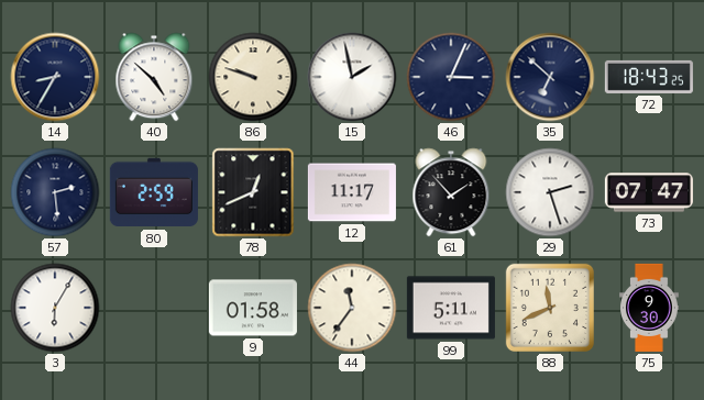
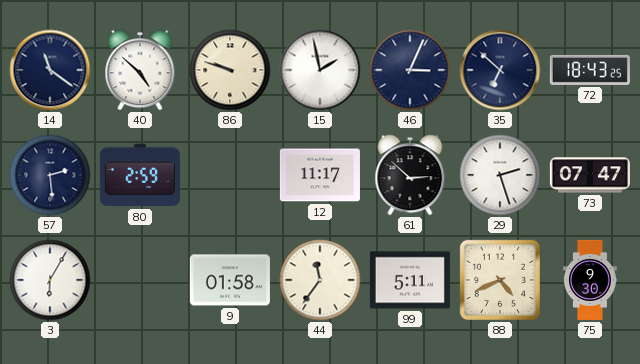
14: 8:35 -> 11:21 (50, 70)
78: 12:41 -> none (253, 192)
61: 1:53 -> 2:52 (410, 175)
88: 11:41 -> 4:41 (500, 280)
